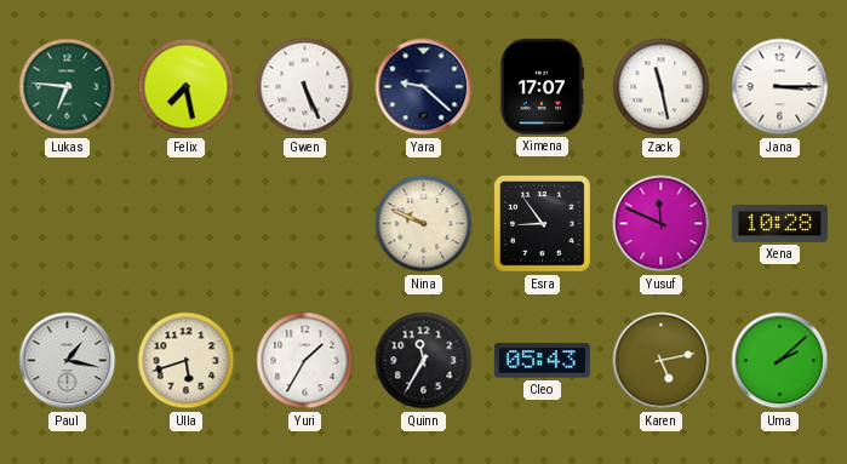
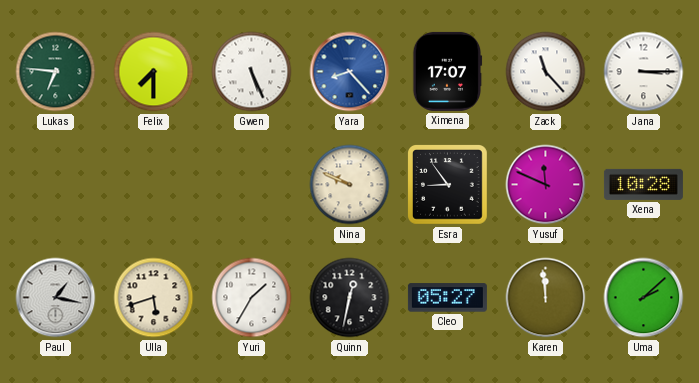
Felix: 7:28 -> 7:30 (154, 72)
Yara: 9:22 -> 8:23 (350, 72)
Yara dial: navy -> blue (350, 72)
Zack: 11:28 -> 11:23 (546, 72)
Quinn: 11:35 -> 12:32 (350, 298)
Cleo: 05:43 -> 05:27 (447, 298)
Karen: 5:13 -> 11:59 (546, 298)
